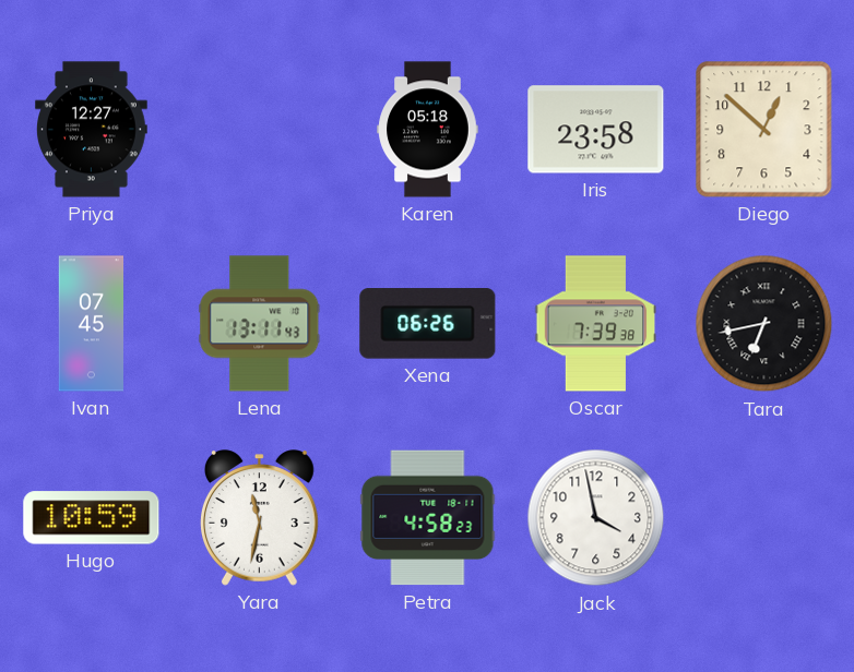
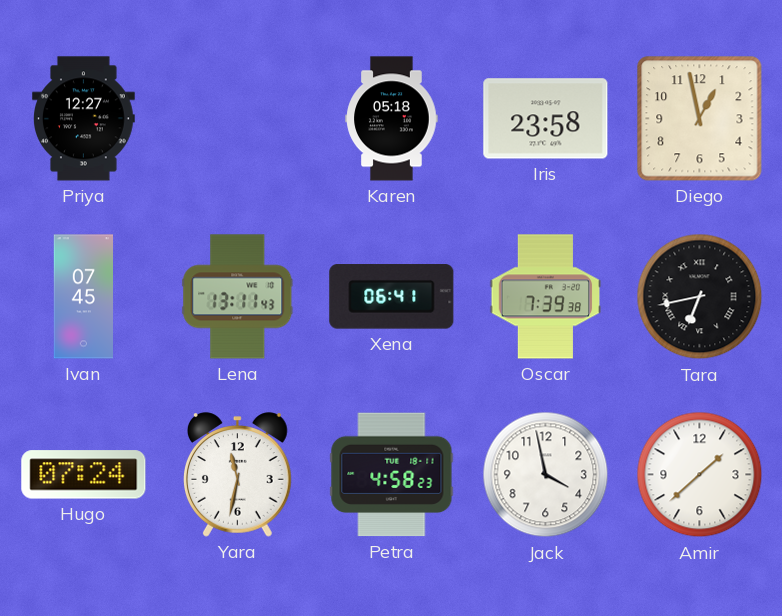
Diego: 12:52 -> 12:58 (700, 119)
Xena: 06:26 -> 06:41 (392, 297)
Hugo: 10:59 -> 07:24 (84, 475)
Amir: none -> 1:38 (700, 475)
